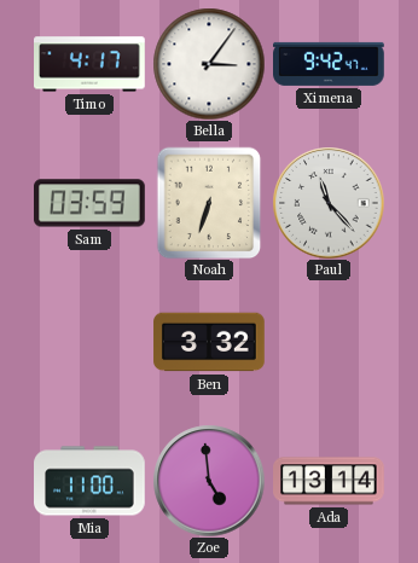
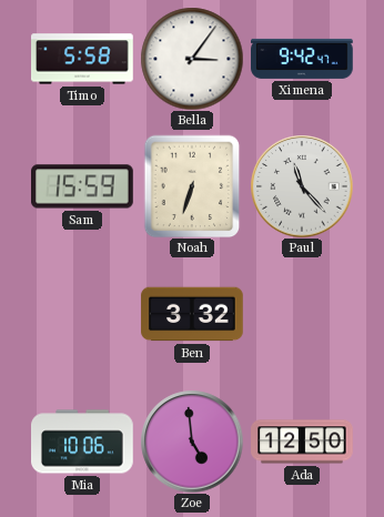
Timo: 4:17 -> 5:58 (83, 59)
Sam: 03:59 -> 15:59 (83, 186)
Mia: 11:00 -> 10:06 (83, 442)
Ada: 13:14 -> 12:50 (302, 442)
